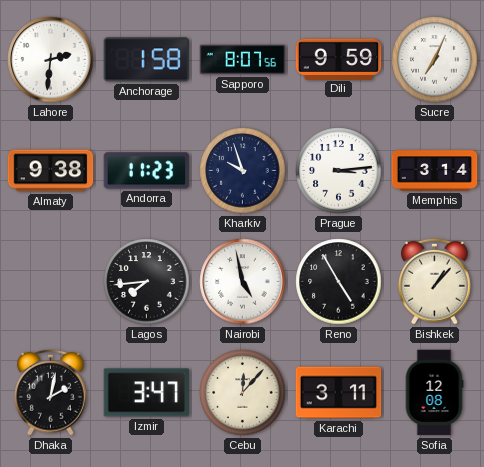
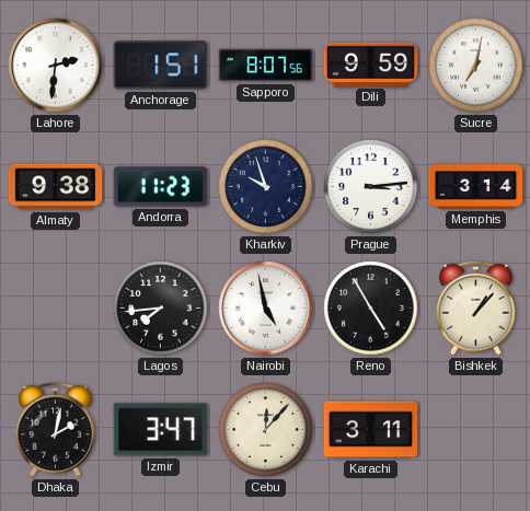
Anchorage: 1:58 -> 1:51 (160, 66)
Sucre: 7:04 -> 7:02 (476, 66)
Sofia: 12:08 -> none (434, 393)
